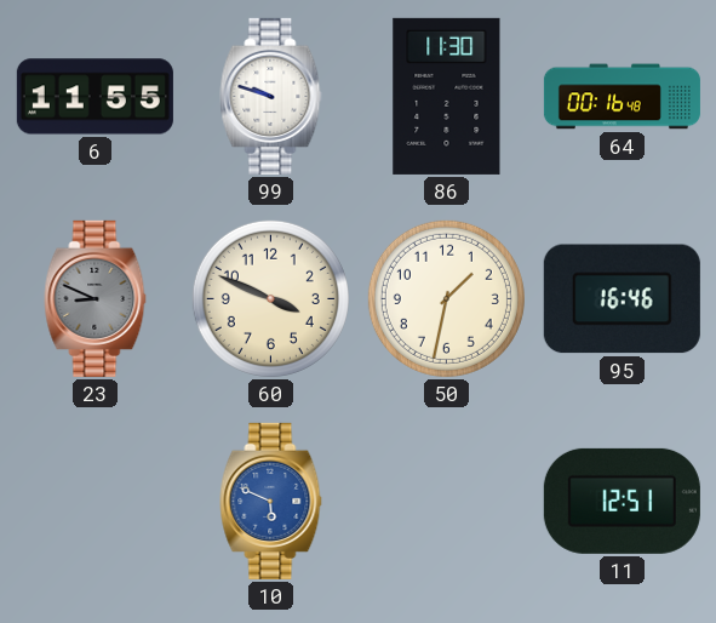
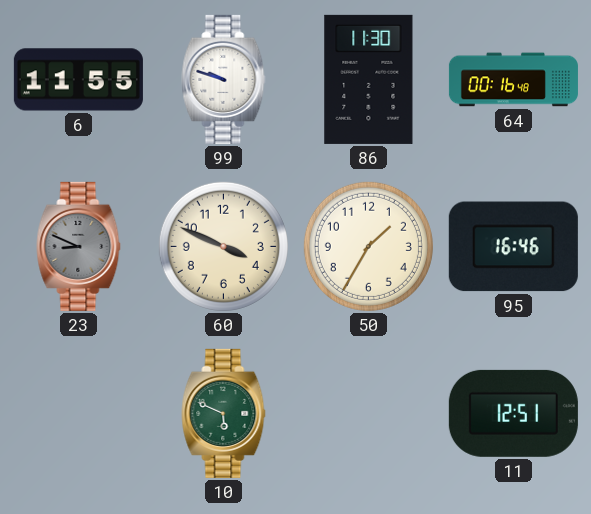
50: 1:32 -> 1:35 (368, 246)
10 dial: blue -> green (224, 413)
